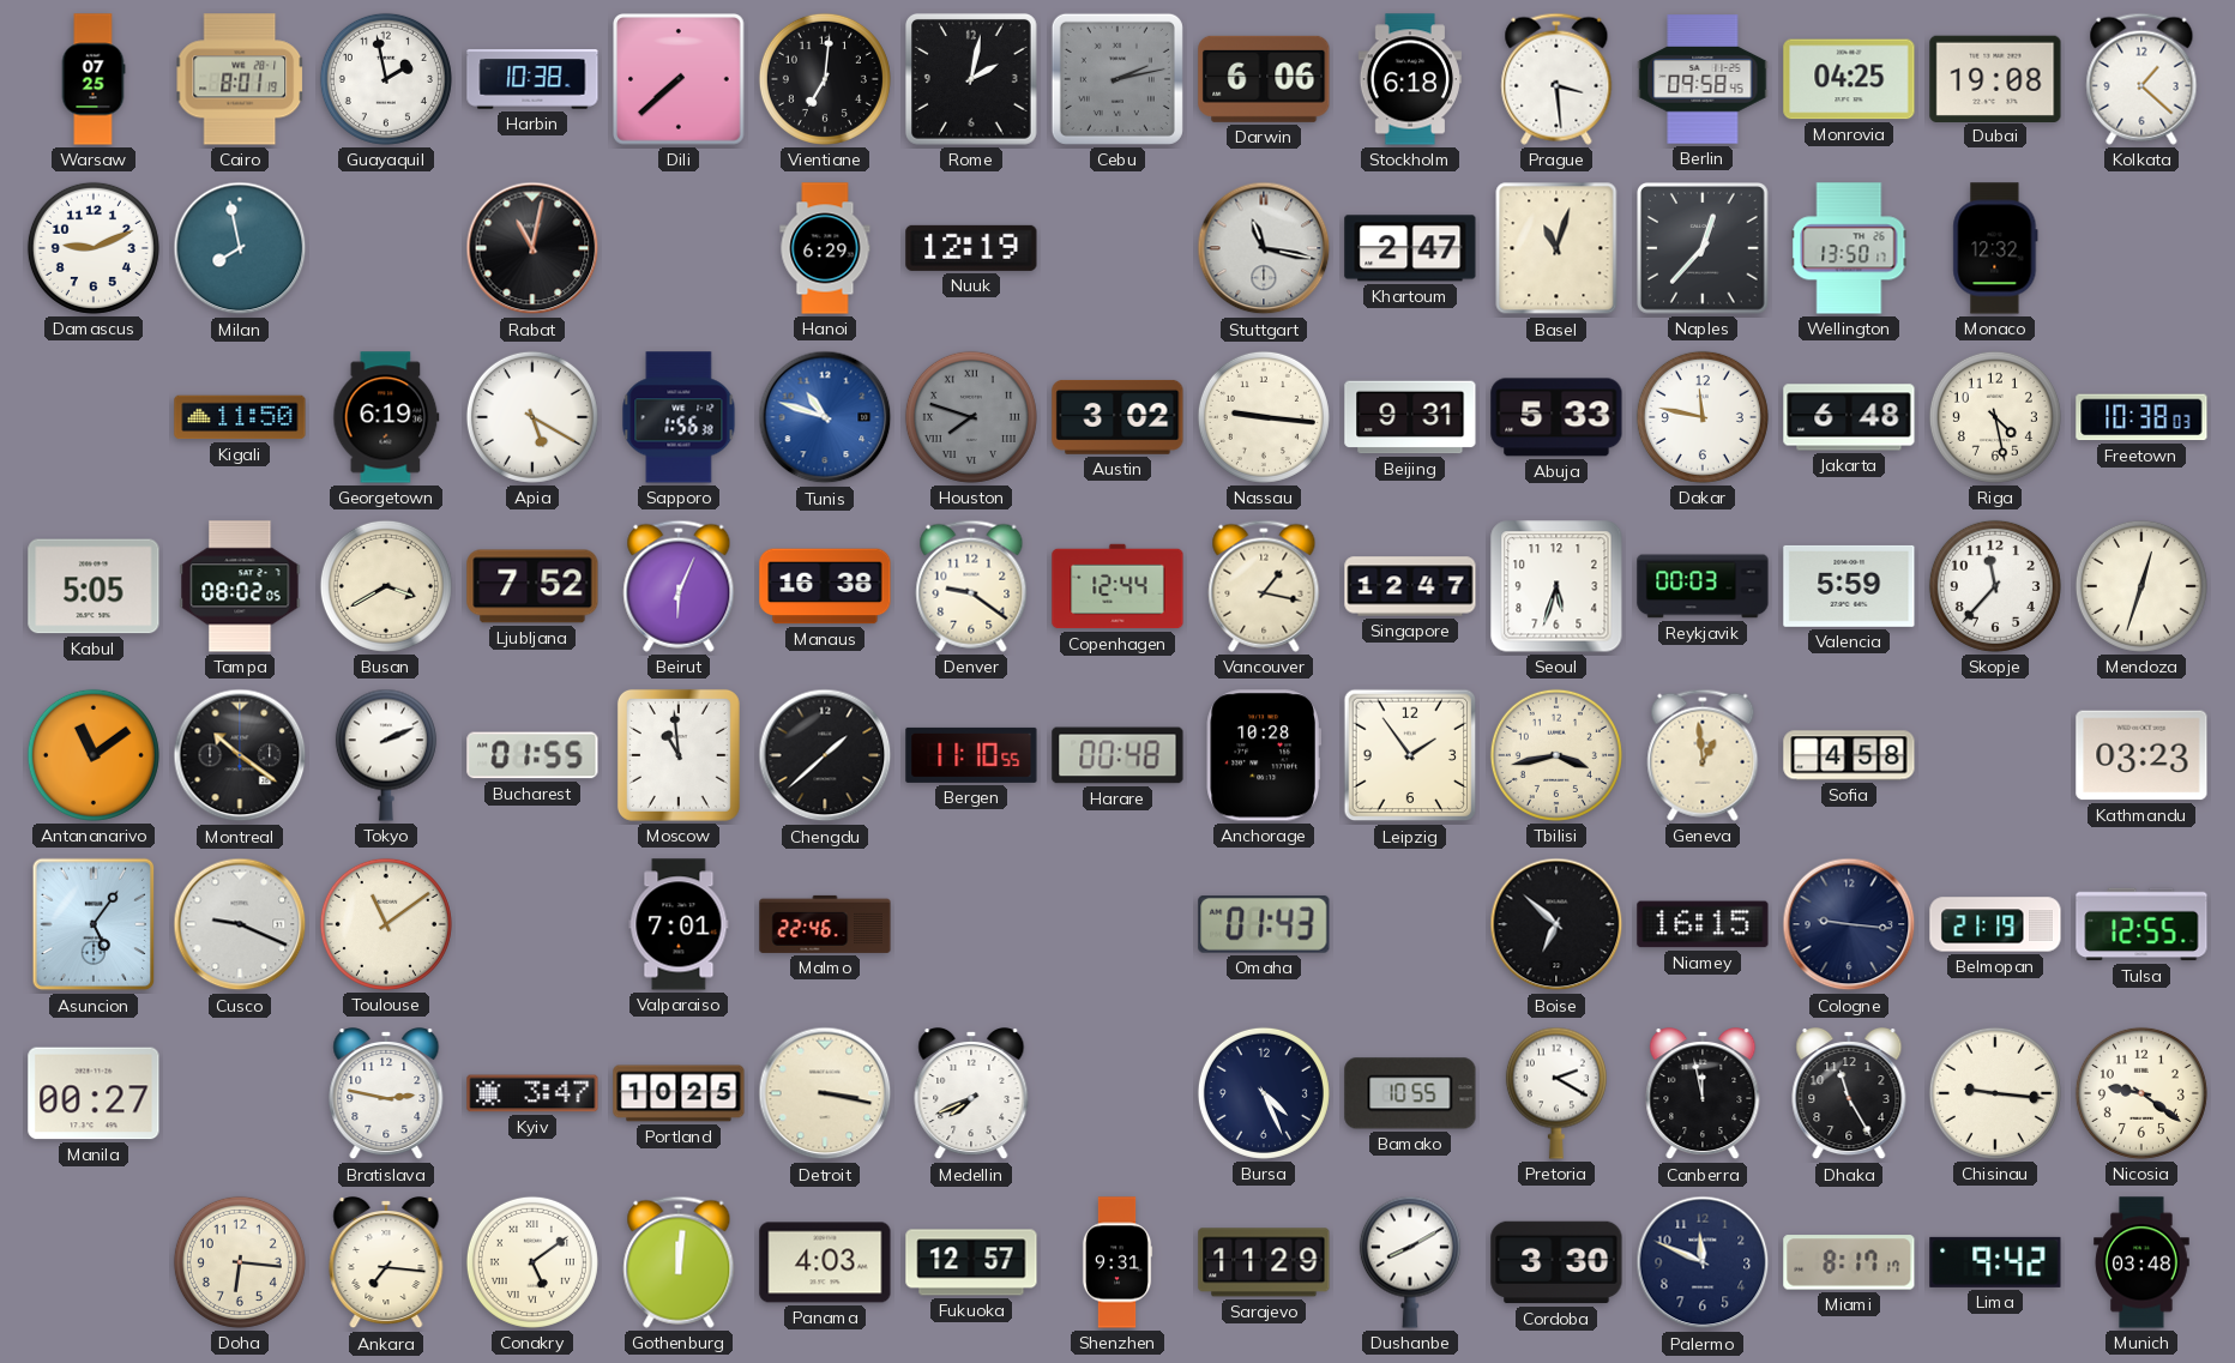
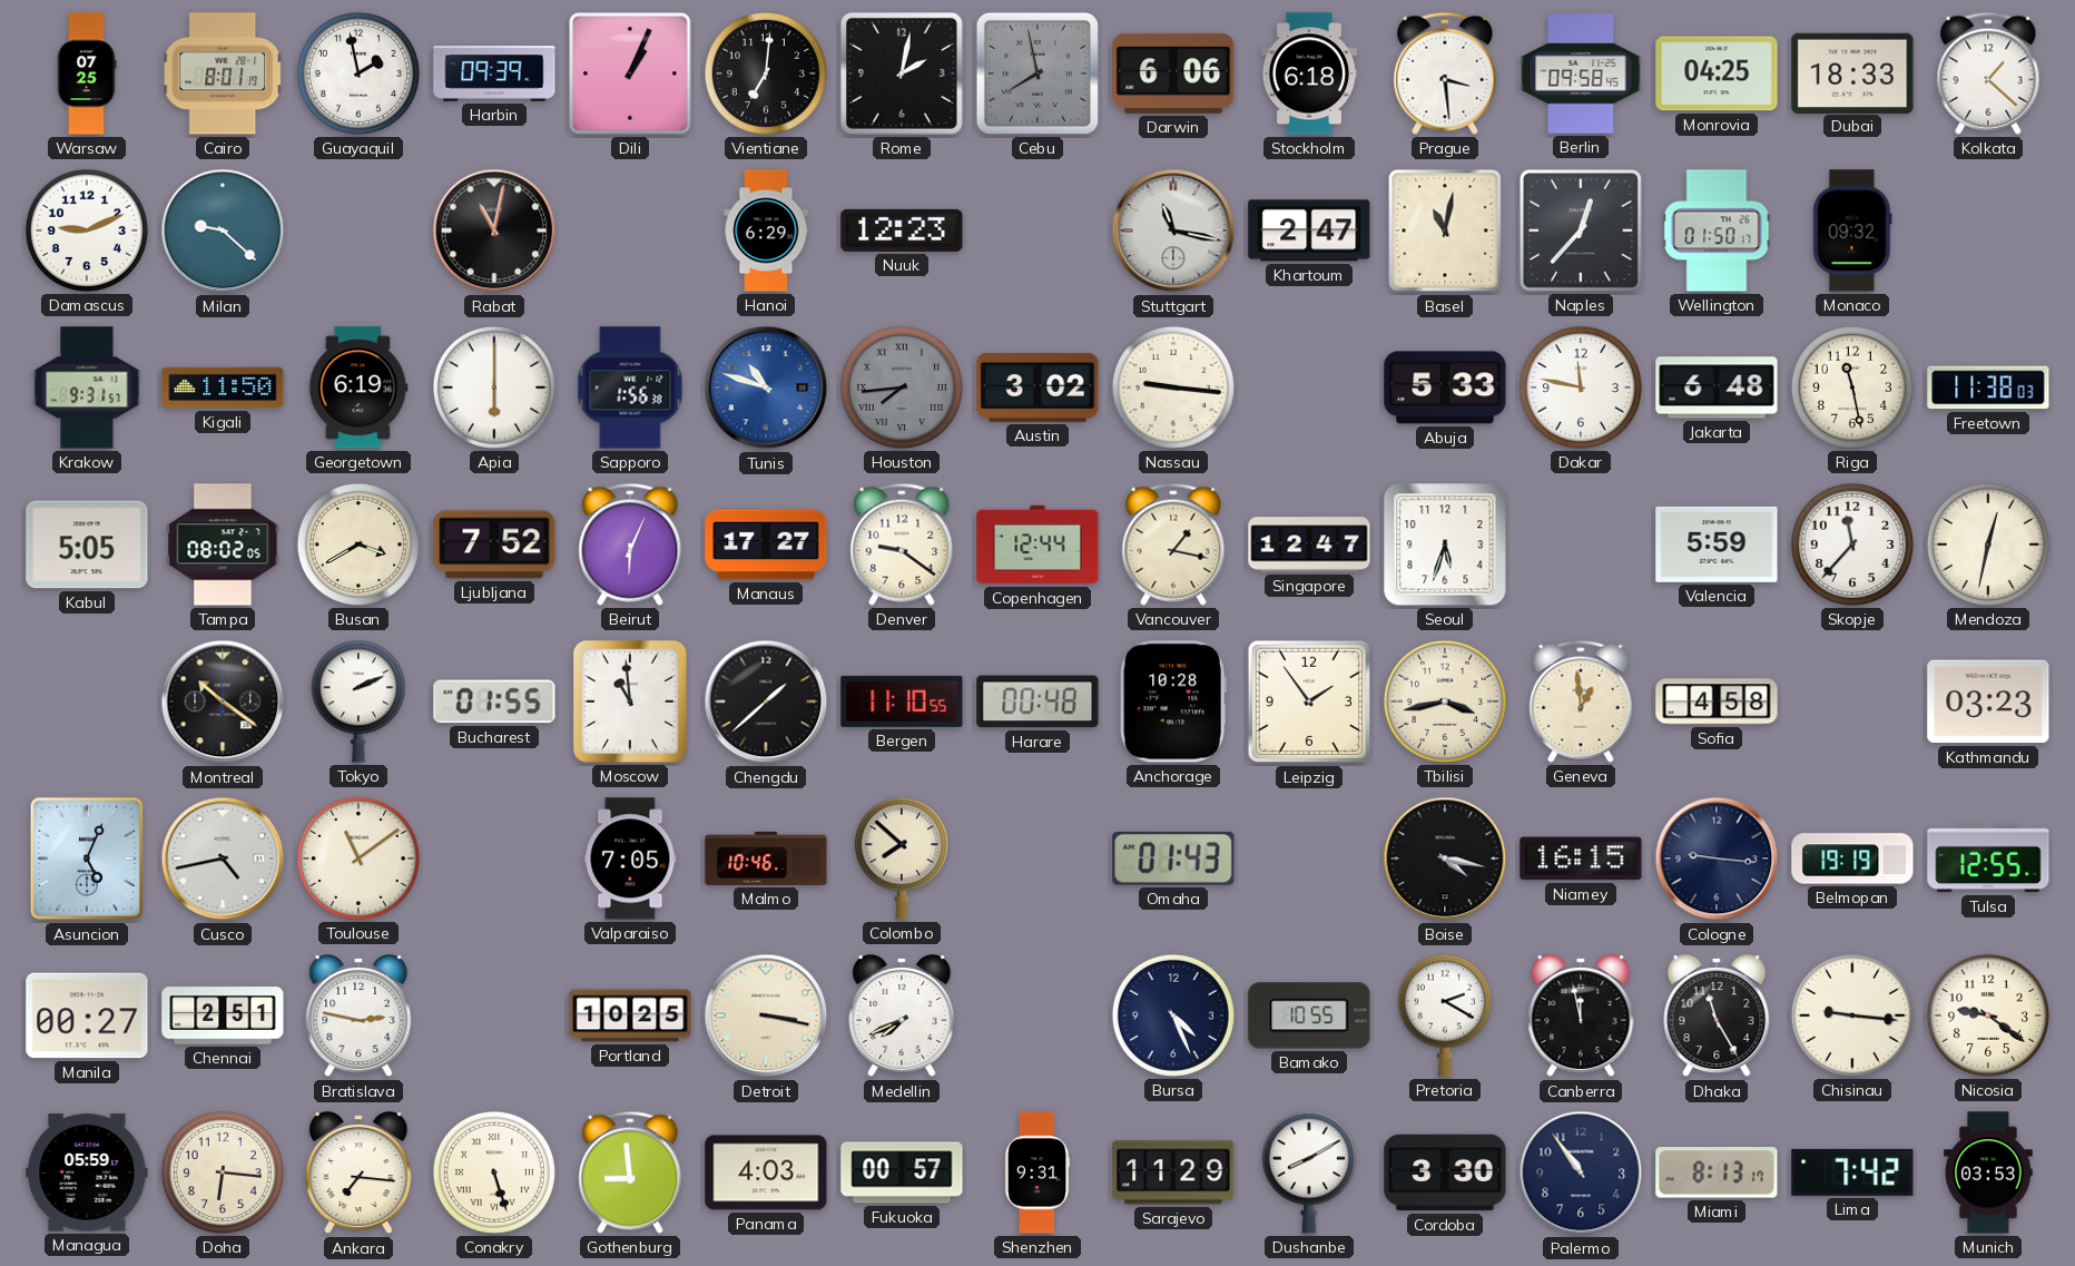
Harbin: 10:38 -> 09:39 (494, 73)
Dili: 7:38 -> 1:04 (631, 75)
Cebu: 2:13 -> 7:58 (1037, 73)
Dubai: 19:08 -> 18:33 (1852, 72)
Milan: 7:58 -> 9:22 (223, 230)
Nuuk: 12:19 -> 12:23 (902, 230)
Basel: 11:03 -> 11:02 (1445, 230)
Wellington: 13:50 -> 01:50 (1717, 230)
Monaco: 12:32 -> 09:32 (1852, 230)
Krakow: none -> 9:31 (87, 387)
Apia: 5:20 -> 6:00 (494, 387)
Houston: 7:48 -> 7:44 (902, 387)
Beijing: 9:31 -> none (1410, 417)
Riga: 4:28 -> 11:28 (1852, 387)
Freetown: 10:38 -> 11:38 (1988, 387)
Manaus: 16:38 -> 17:27 (766, 544)
Reykjavik: 00:03 -> none (1703, 586)
Mendoza: 12:33 -> 12:32 (1988, 544)
Antananarivo: 11:09 -> none (94, 755)
Asuncion: 5:06 -> 5:04 (87, 858)
Cusco: 9:19 -> 4:43 (223, 858)
Valparaiso: 7:01 -> 7:05 (630, 858)
Malmo: 22:46 -> 10:46 (766, 858)
Colombo: none -> 7:52 (902, 858)
Boise: 6:52 -> 4:17 (1445, 858)
Belmopan: 21:19 -> 19:19 (1852, 858)
Chennai: none -> 2:51 (223, 1015)
Kyiv: 3:47 -> none (532, 1093)
Managua: none -> 05:59 (87, 1172)
Conakry: 5:09 -> 5:27 (494, 1172)
Gothenburg: 12:01 -> 8:59 (630, 1172)
Fukuoka: 12:57 -> 00:57 (902, 1172)
Palermo: 11:49 -> 10:54 (1581, 1172)
Miami: 8:17 -> 8:13 (1717, 1172)
Lima: 9:42 -> 7:42 (1852, 1172)
Munich: 03:48 -> 03:53 (1988, 1172)
